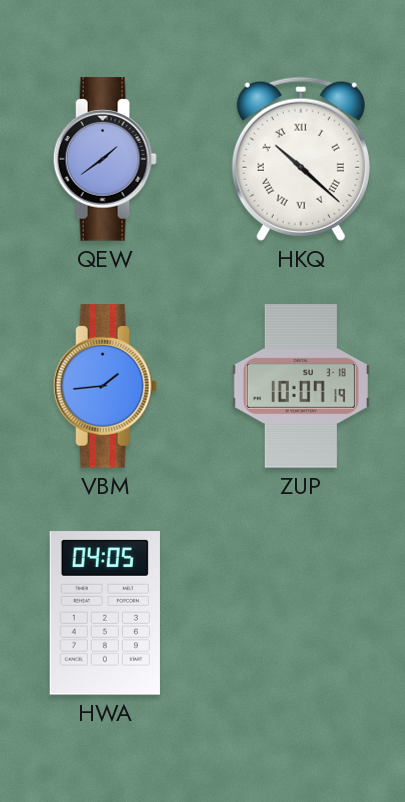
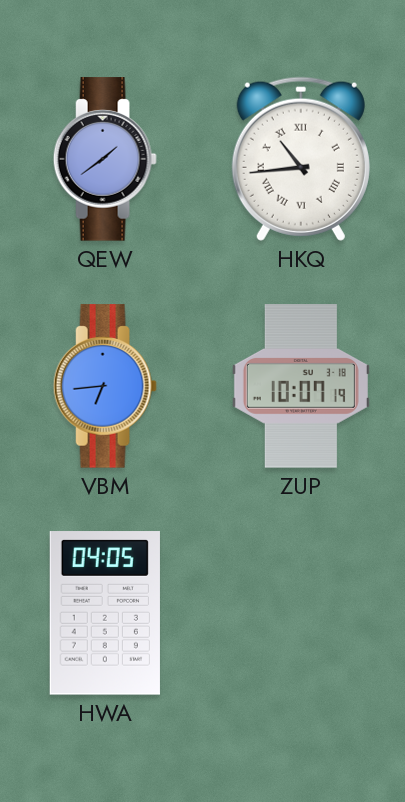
HKQ: 10:22 -> 10:44 (301, 159)
VBM: 1:44 -> 6:44 (105, 386)
